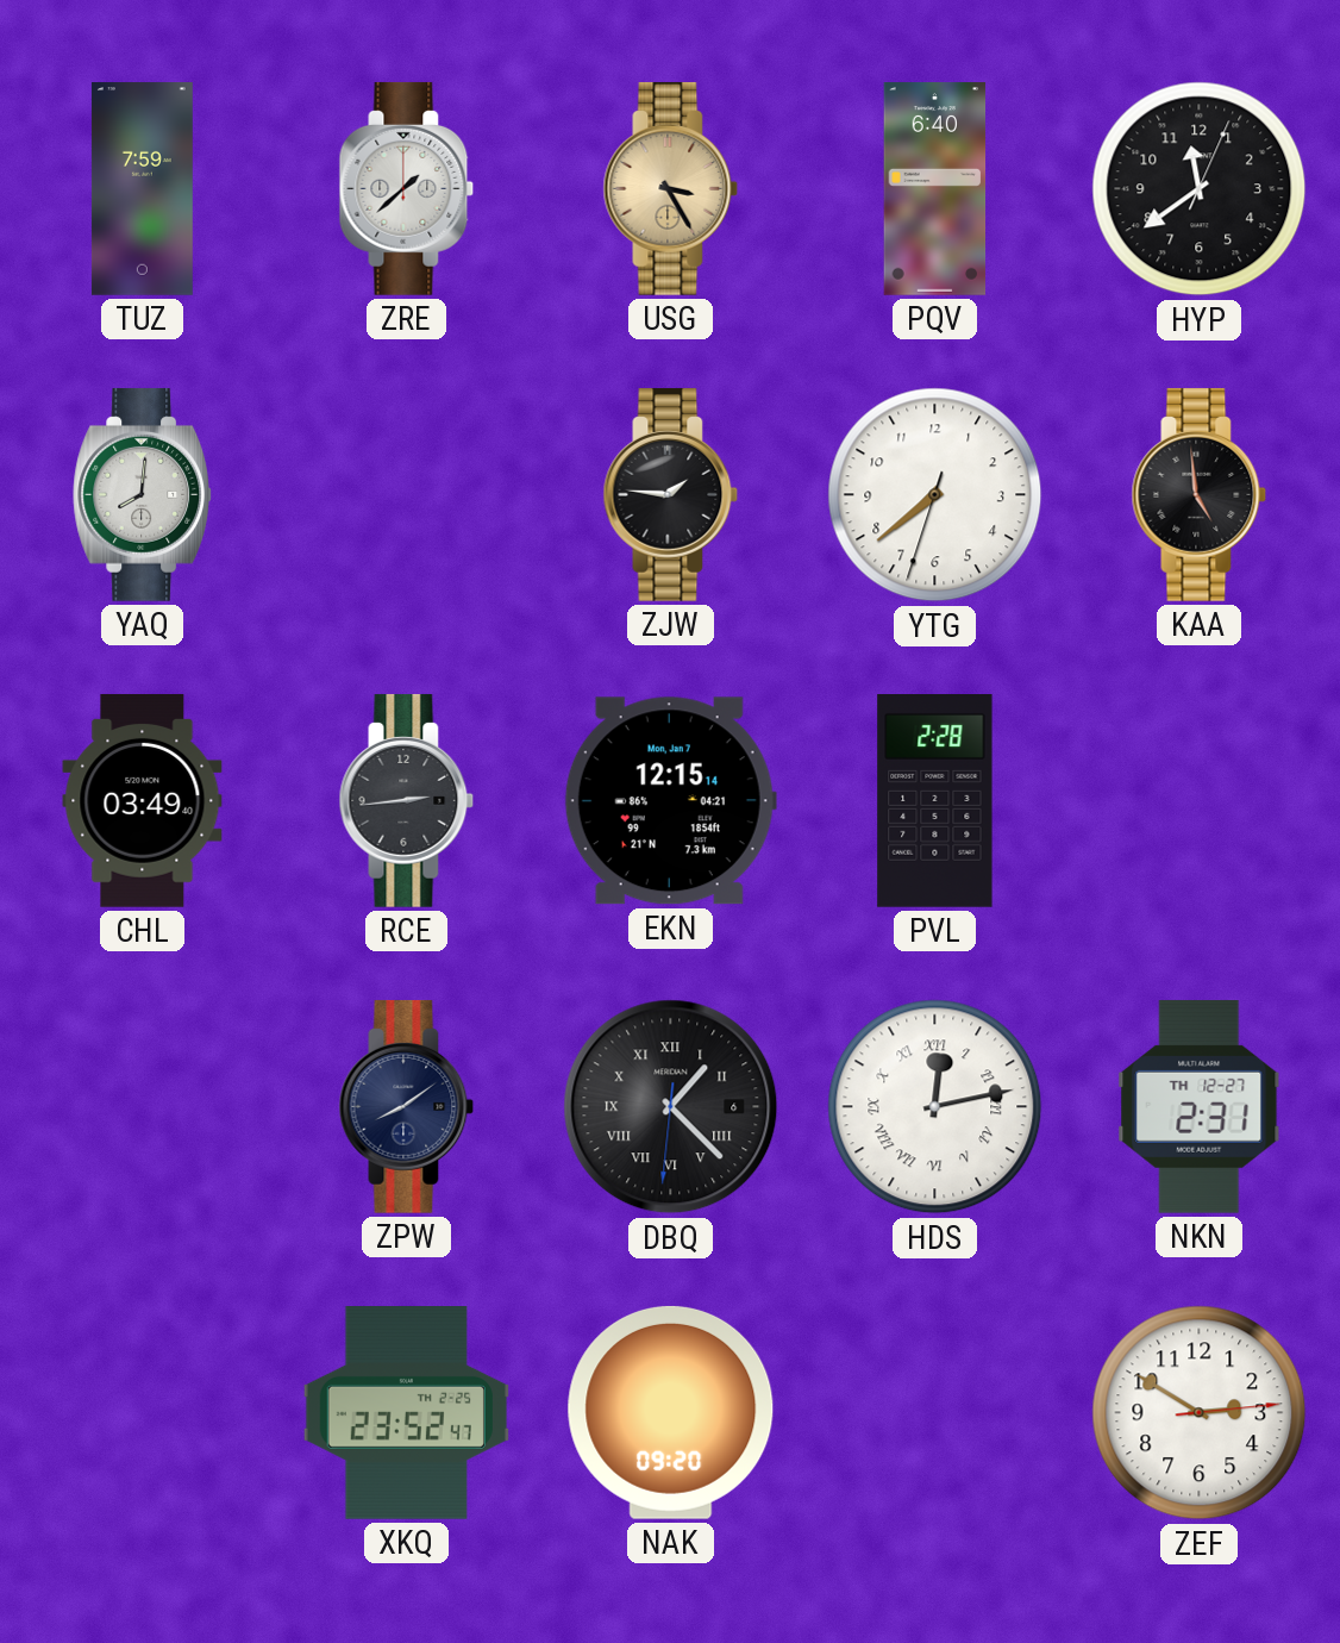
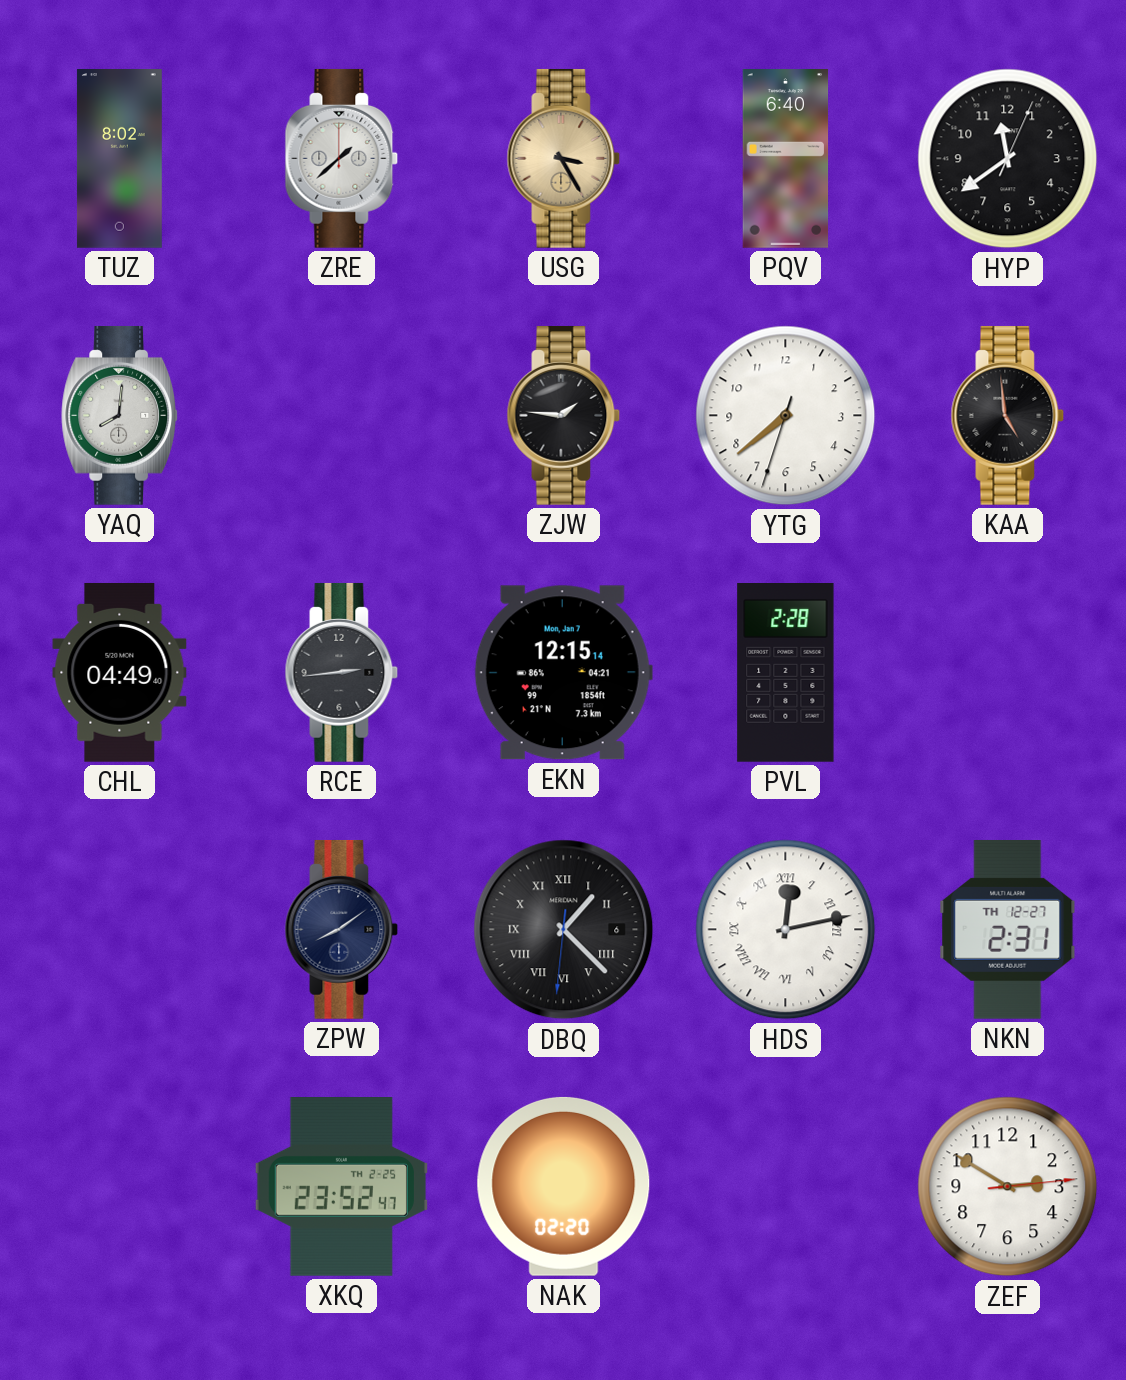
TUZ: 7:59 -> 8:02 (119, 159)
CHL: 03:49 -> 04:49 (120, 673)
NAK: 09:20 -> 02:20 (564, 1186)
